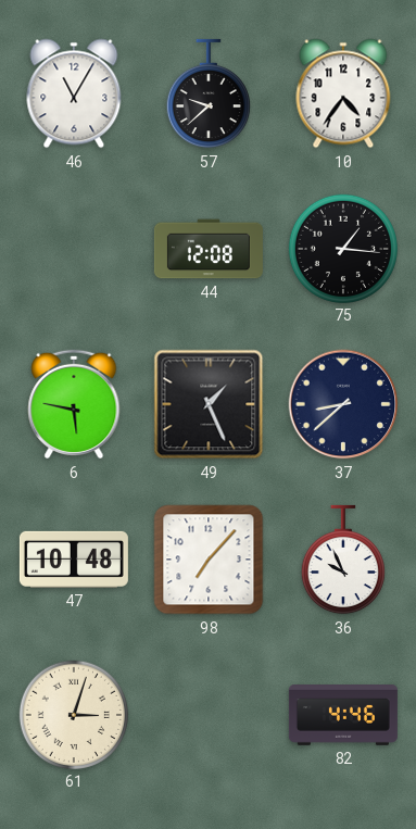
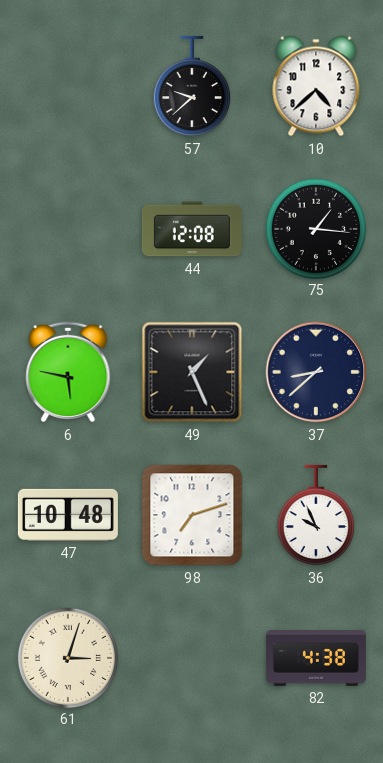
46: 11:05 -> none (74, 93)
10: 4:36 -> 4:38 (316, 86)
98: 7:07 -> 7:12 (192, 515)
82: 4:46 -> 4:38 (316, 659)
